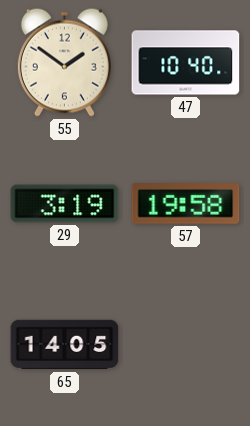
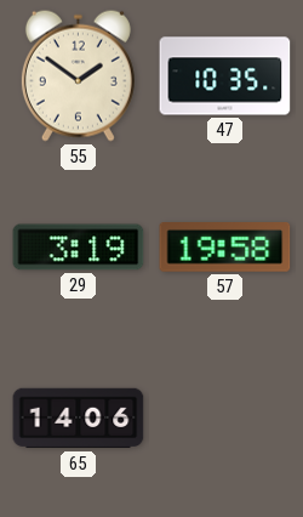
47: 10:40 -> 10:35 (225, 76)
65: 14:05 -> 14:06 (79, 419)
